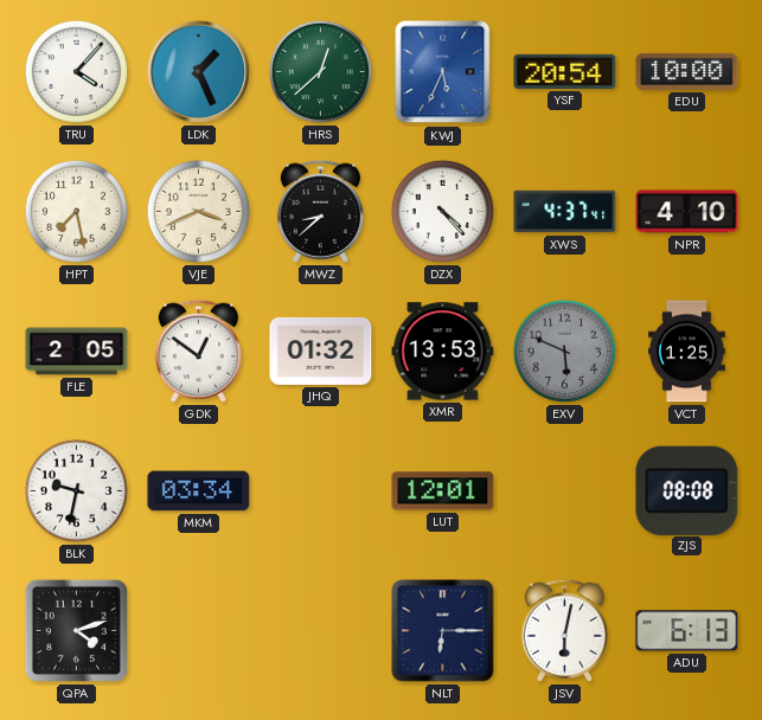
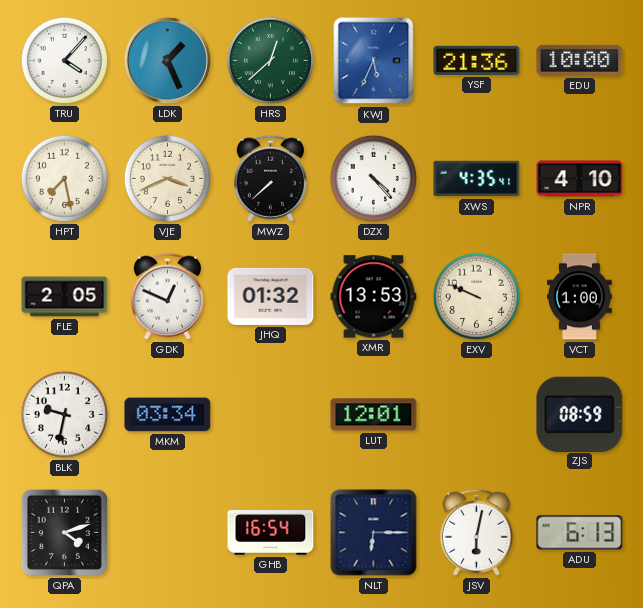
YSF: 20:54 -> 21:36 (477, 60)
MWZ: 8:38 -> 7:38 (270, 178)
XWS: 4:37 -> 4:35 (477, 179)
GDK: 12:51 -> 12:49 (167, 296)
EXV: 5:49 -> 9:49 (476, 296)
EXV dial: grey -> cream (476, 296)
VCT: 1:25 -> 1:00 (579, 297)
ZJS: 08:08 -> 08:59 (580, 414)
GHB: none -> 16:54 (271, 533)
